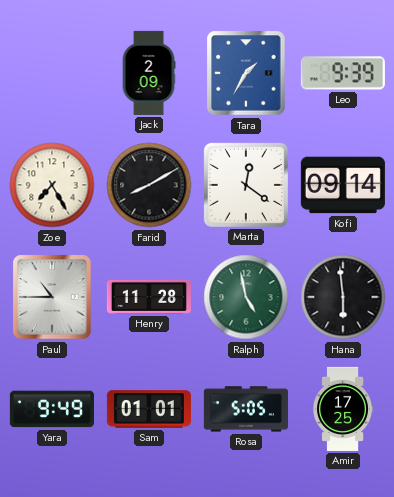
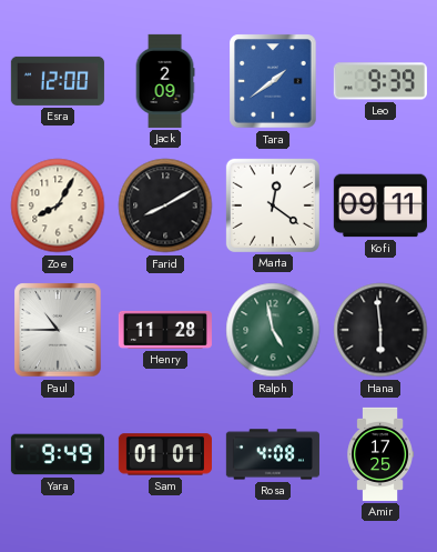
Esra: none -> 12:00 (58, 81)
Tara: 1:35 -> 1:39 (273, 81)
Zoe: 7:25 -> 8:05 (58, 205)
Kofi: 09:14 -> 09:11 (380, 205)
Rosa: 5:05 -> 4:08 (273, 454)
